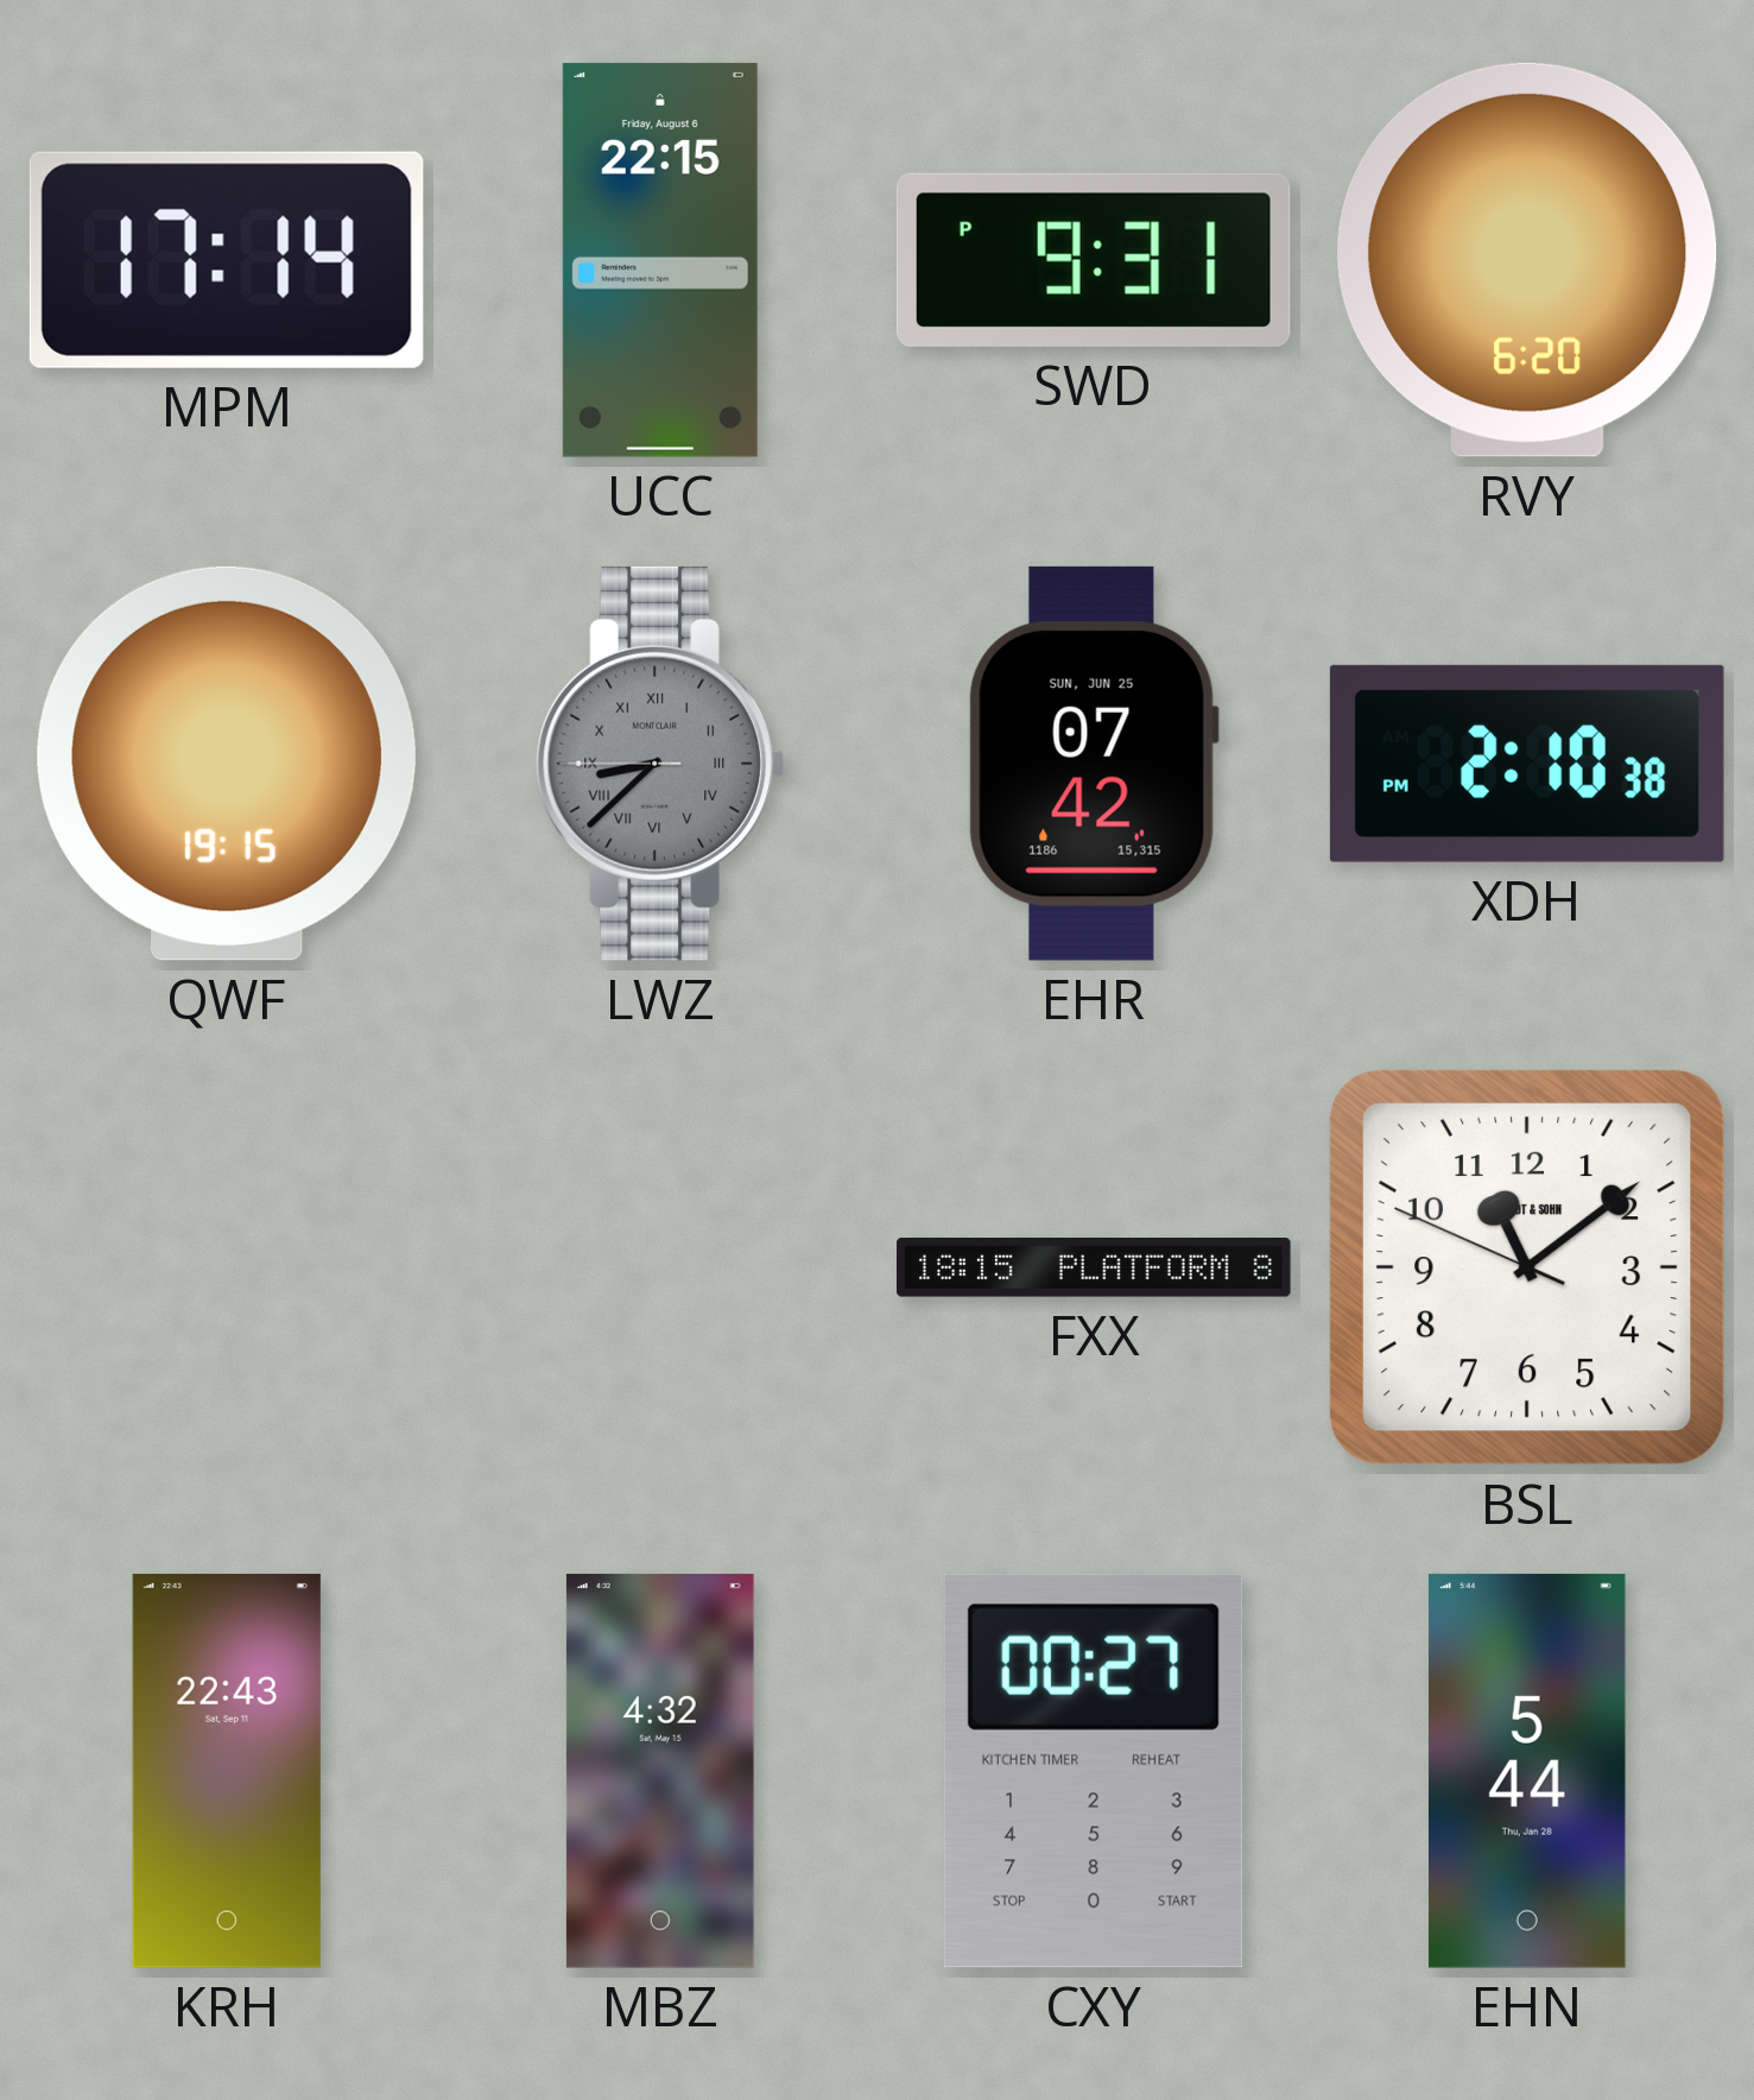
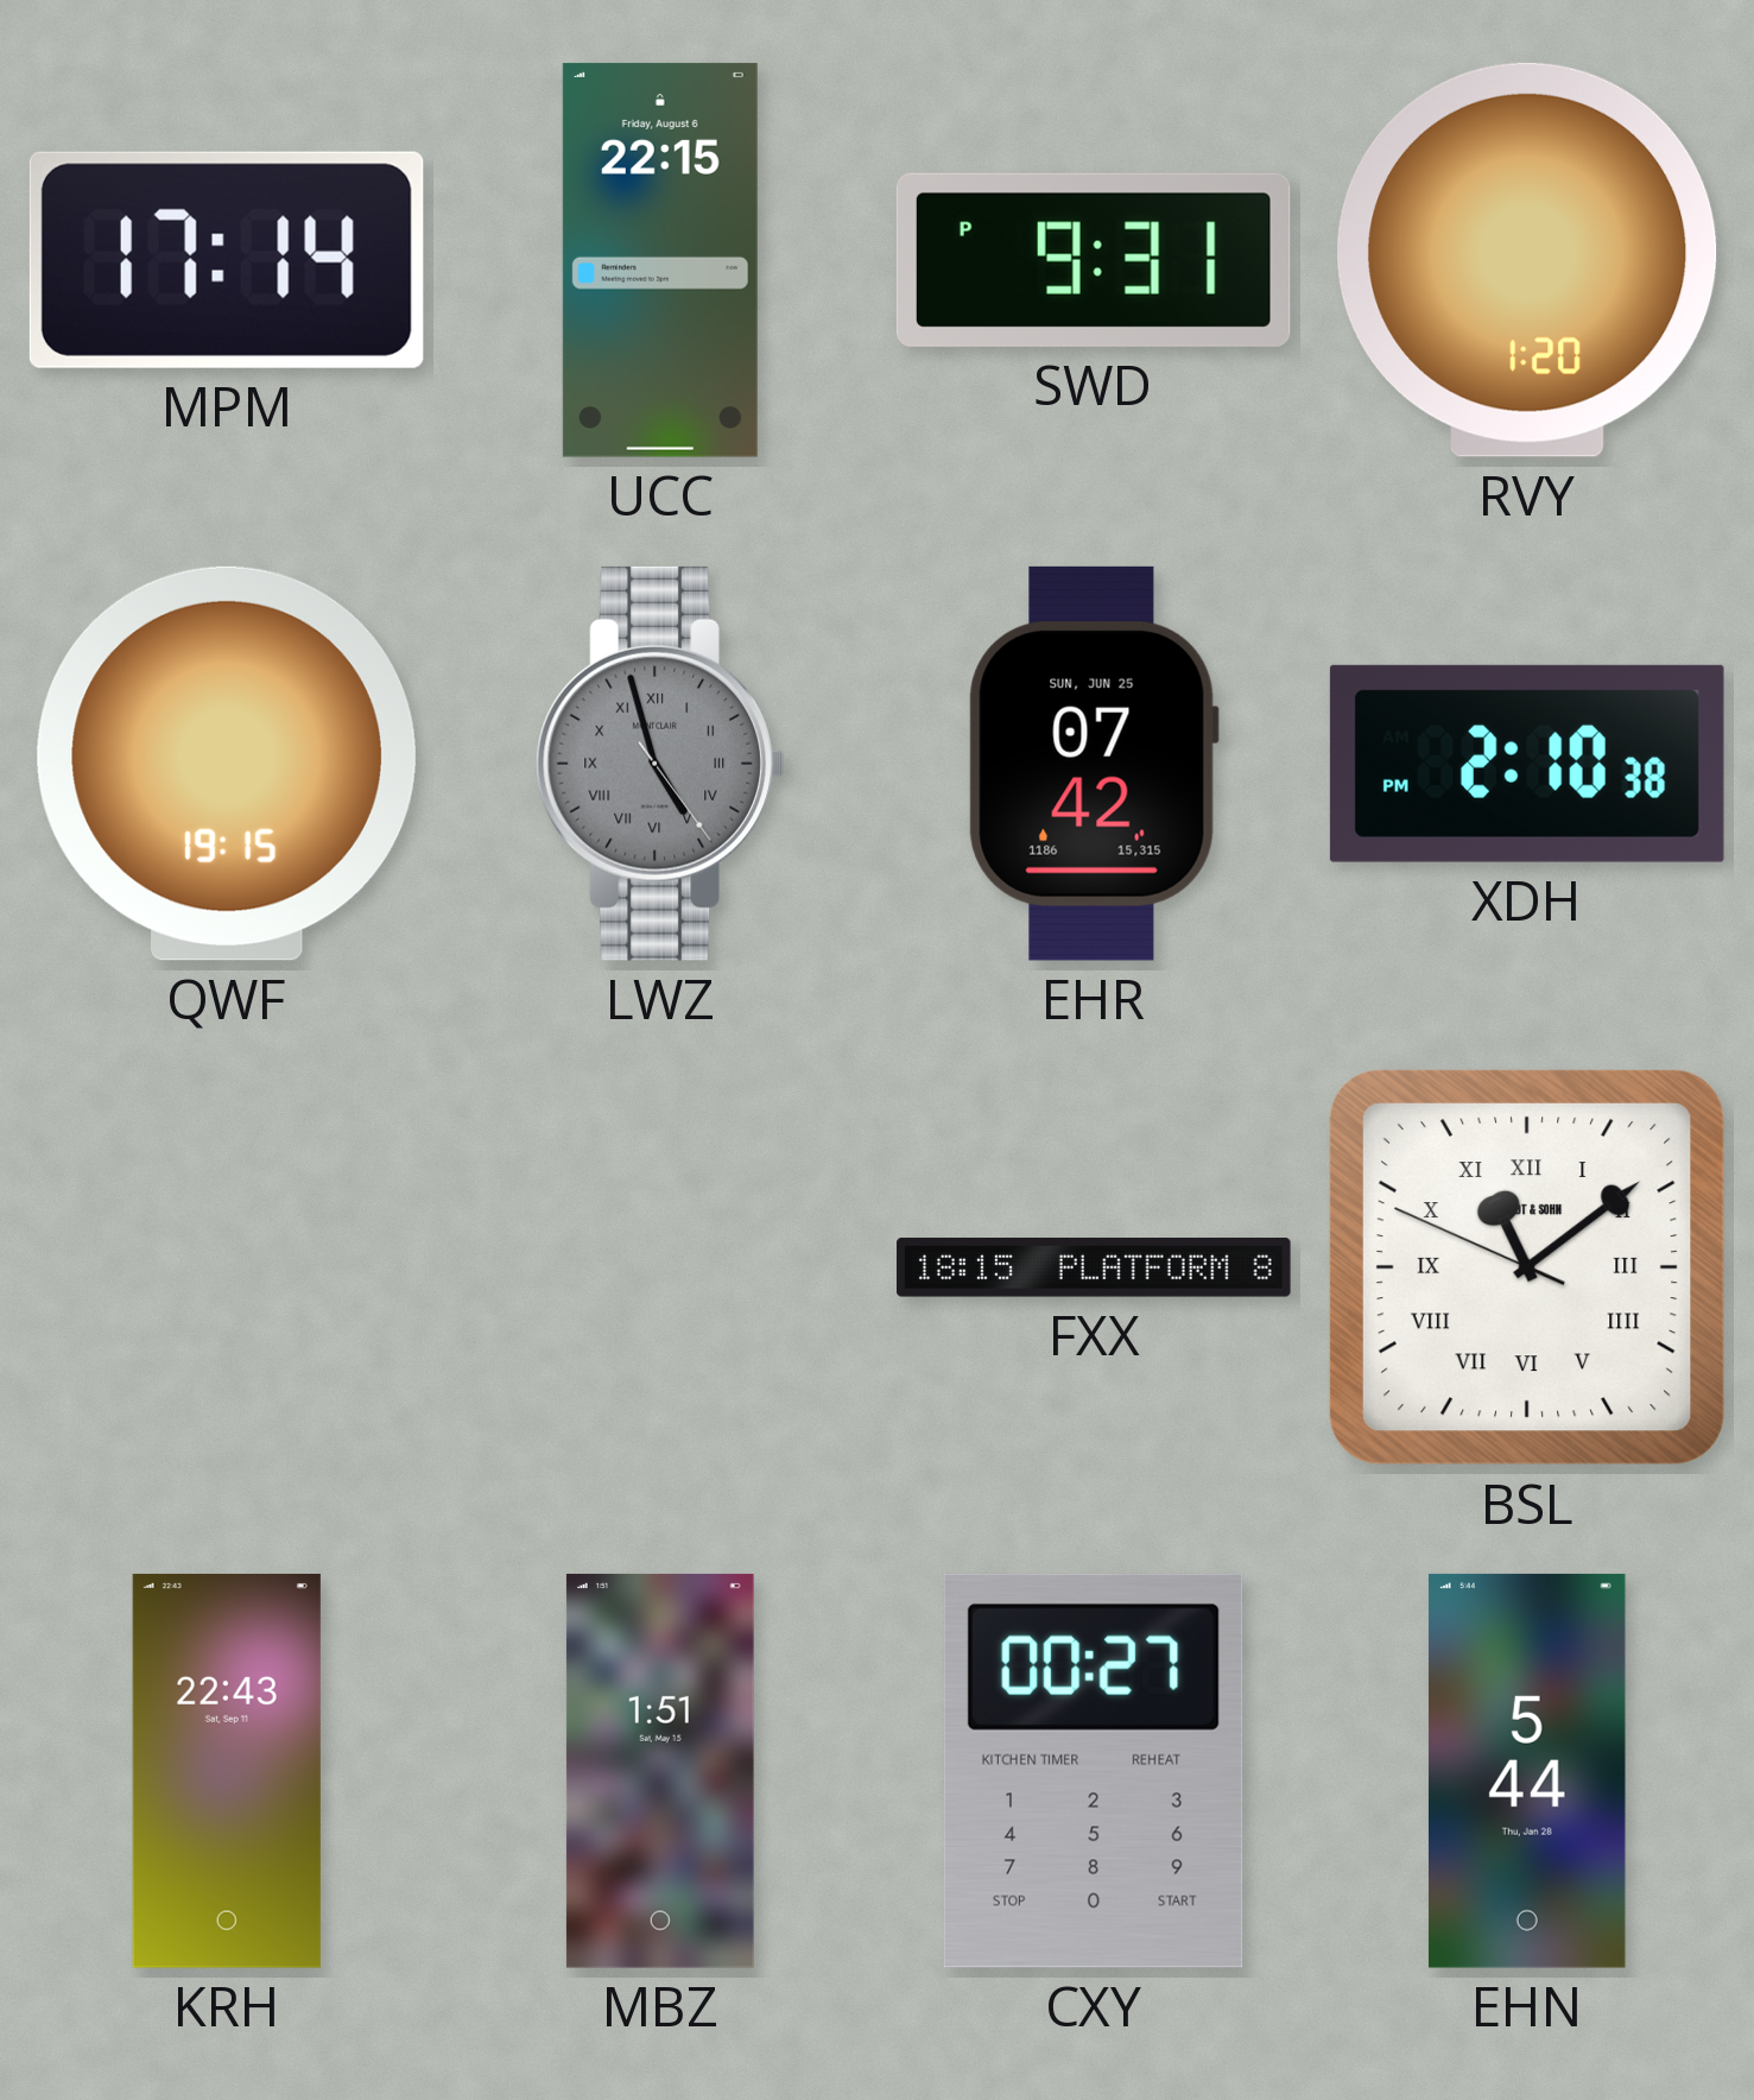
RVY: 6:20 -> 1:20 (1527, 260)
LWZ: 8:37 -> 4:57 (659, 764)
BSL numerals: Arabic -> Roman (1527, 1267)
MBZ: 4:32 -> 1:51 (660, 1771)
